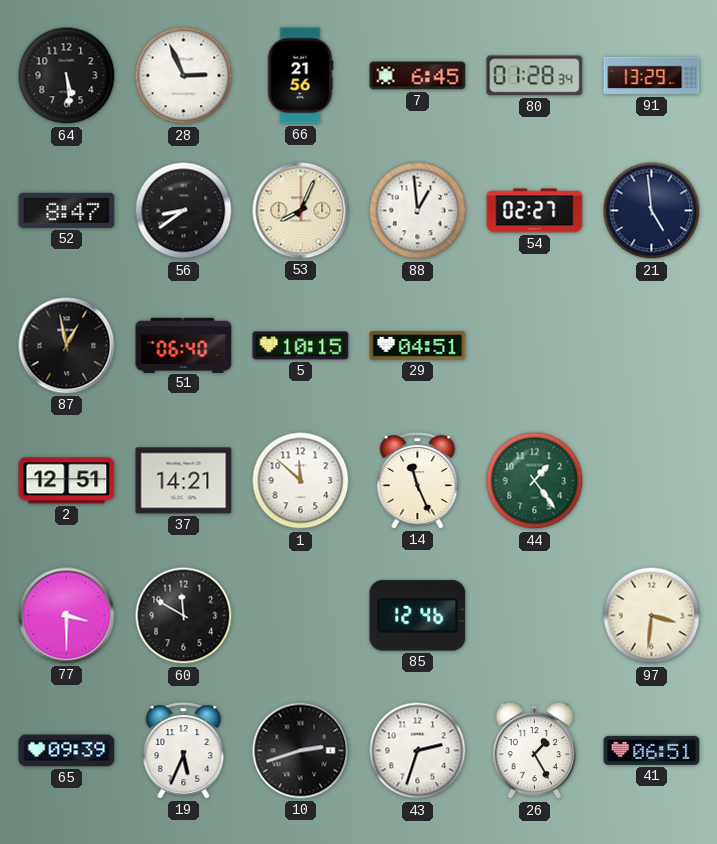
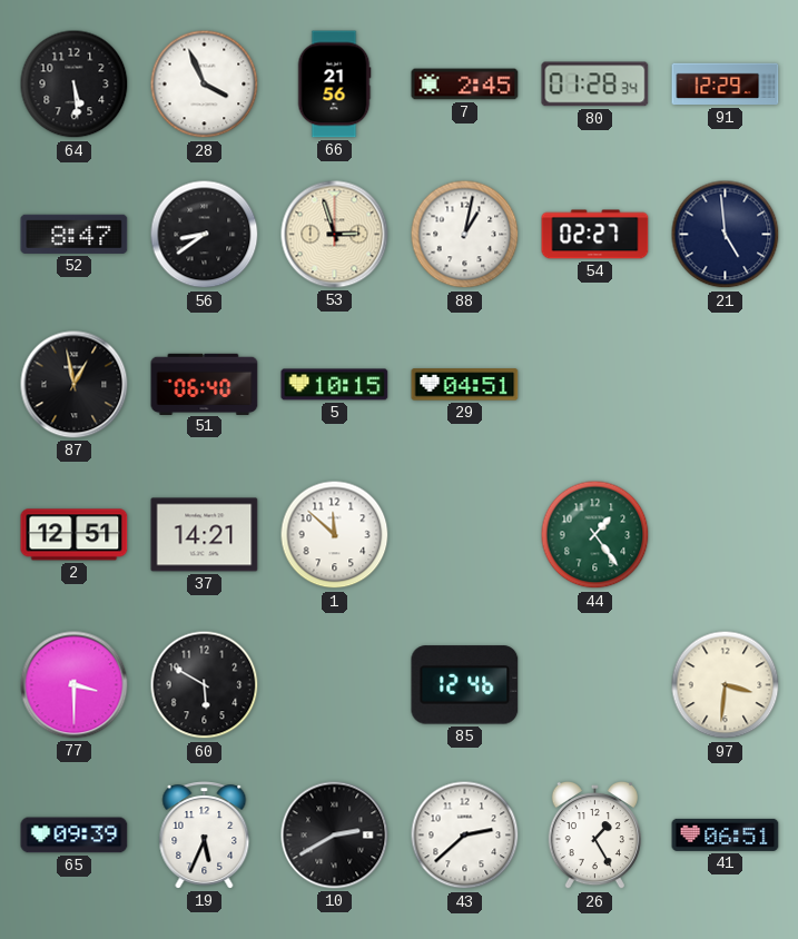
28: 2:56 -> 3:56 (205, 85)
7: 6:45 -> 2:45 (465, 85)
91: 13:29 -> 12:29 (726, 85)
53: 8:04 -> 2:57 (335, 235)
88: 12:59 -> 1:02 (465, 235)
14: 11:26 -> none (418, 481)
60: 11:50 -> 5:50 (205, 685)
10: 2:42 -> 2:40 (335, 836)
43: 2:33 -> 2:38 (465, 836)
